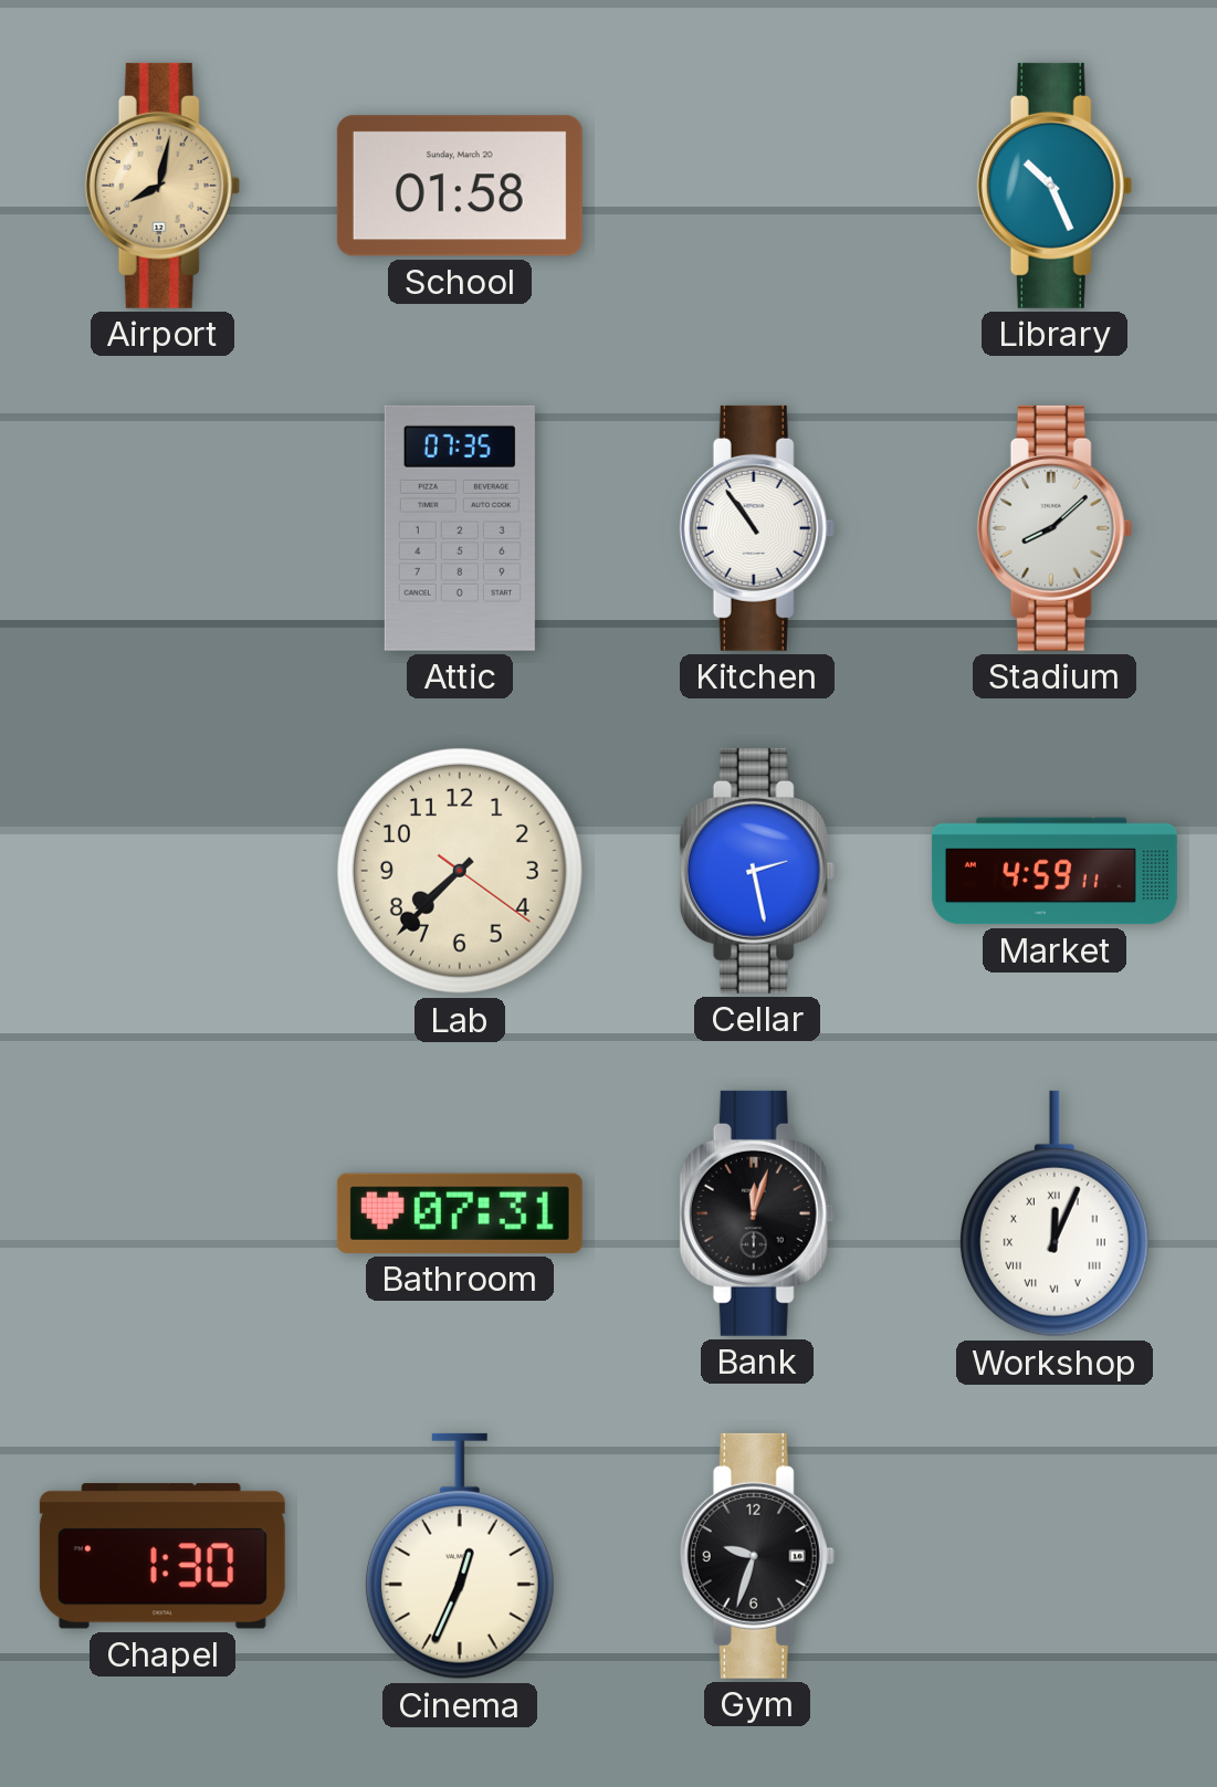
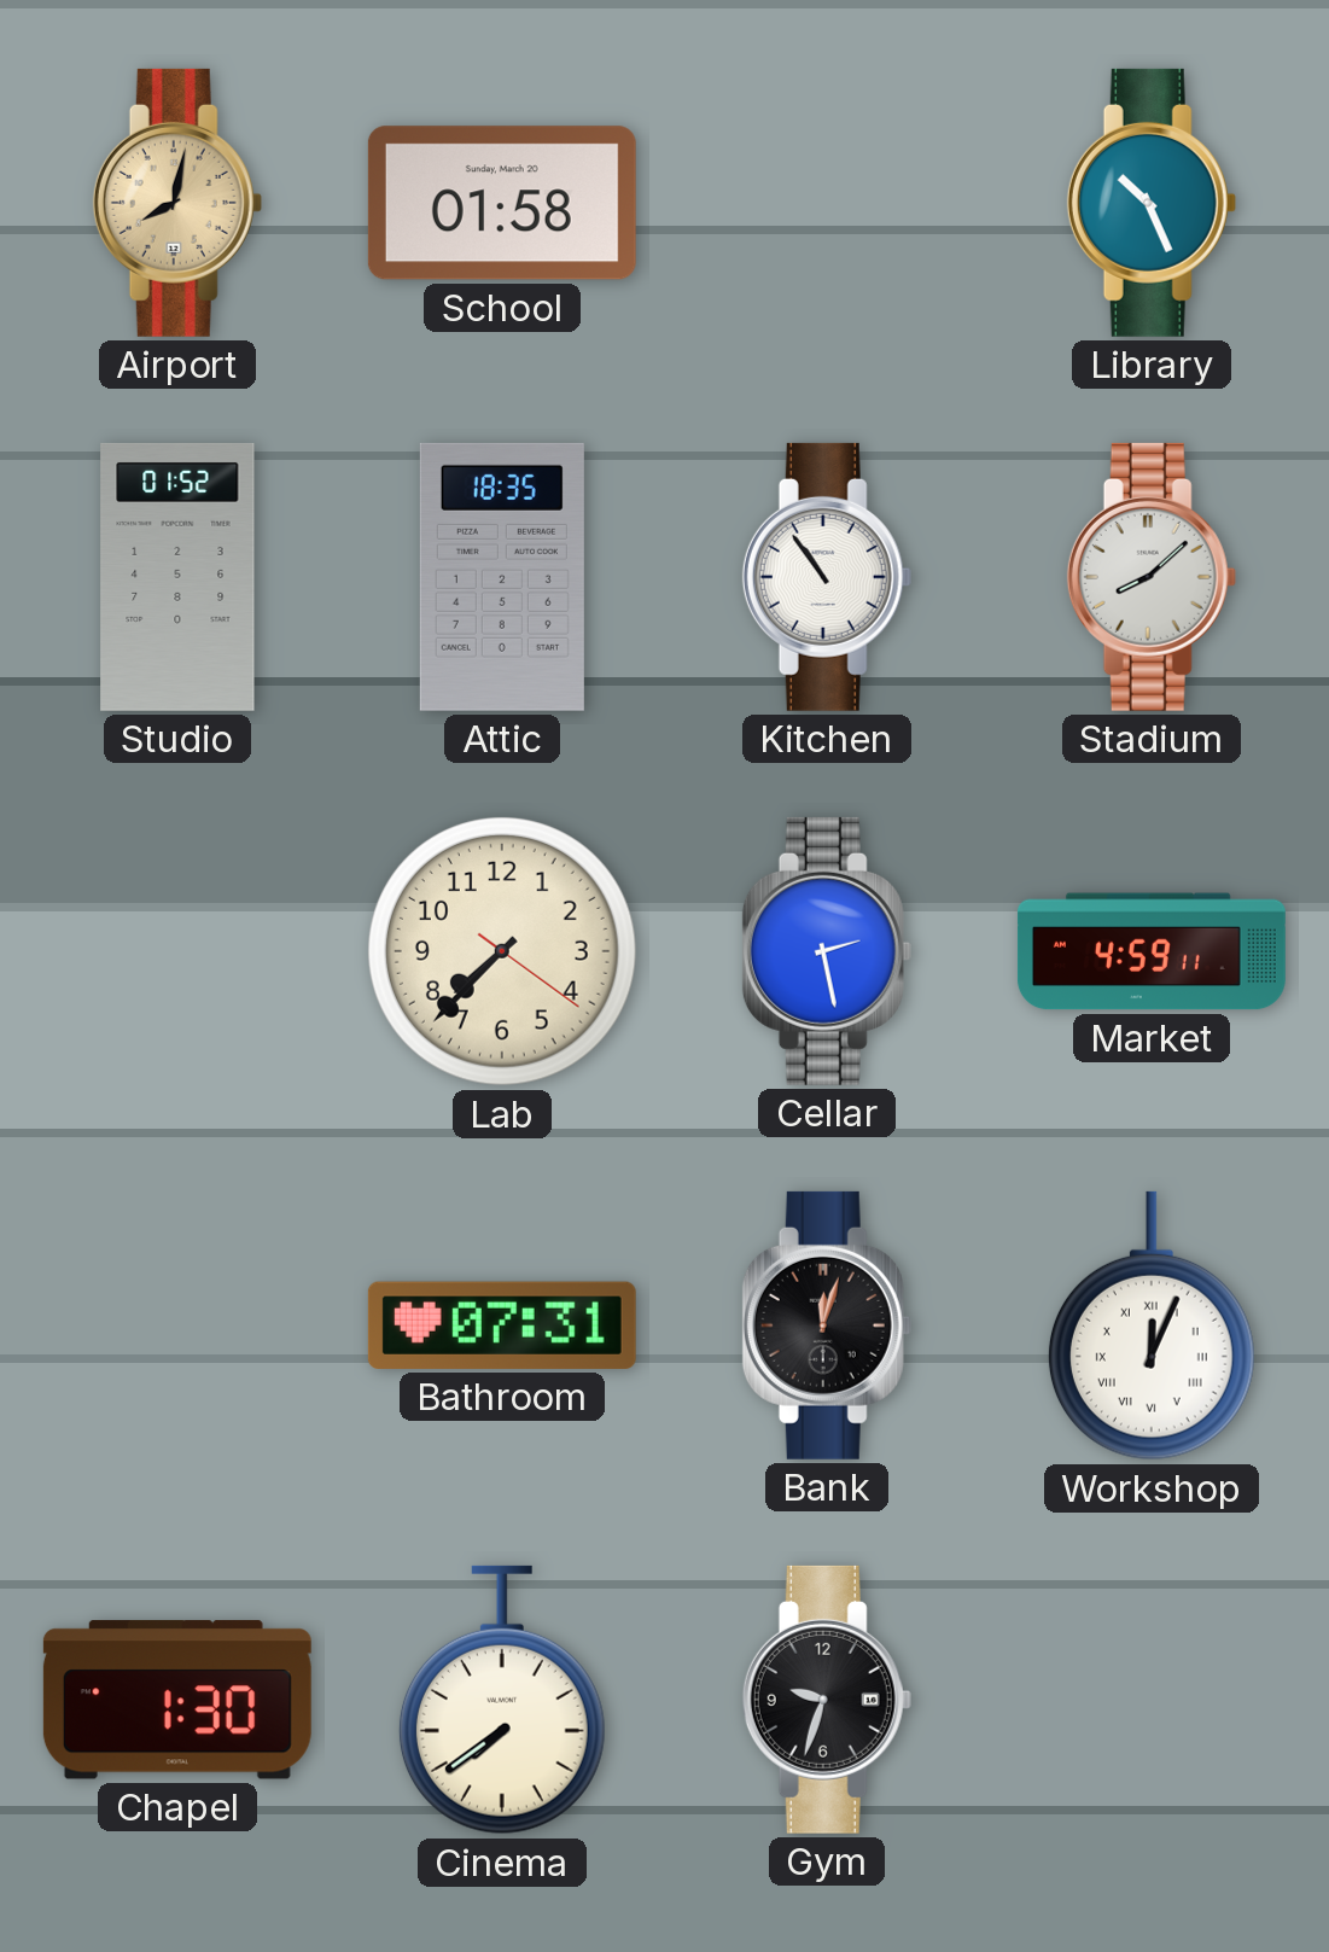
Studio: none -> 01:52 (177, 577)
Attic: 07:35 -> 18:35 (502, 577)
Cinema: 12:34 -> 7:39 (502, 1700)
